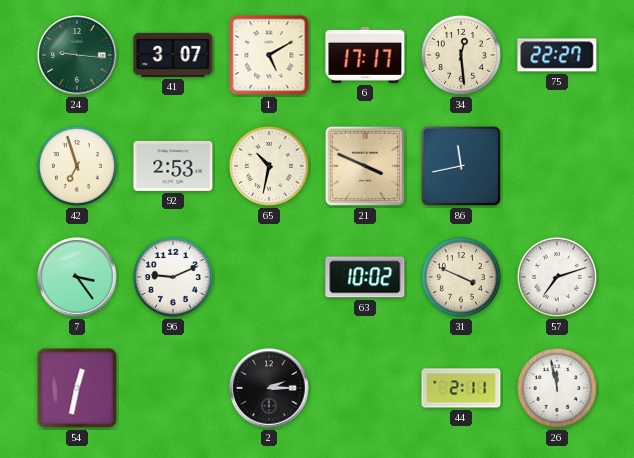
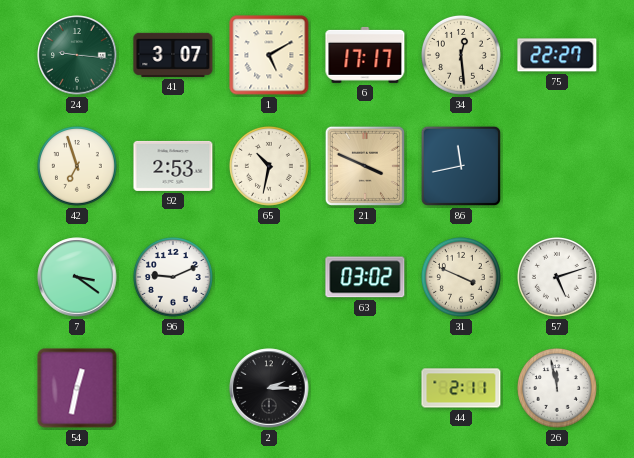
7: 3:24 -> 3:21 (77, 277)
63: 10:02 -> 03:02 (365, 277)
57: 7:12 -> 5:12 (557, 277)
